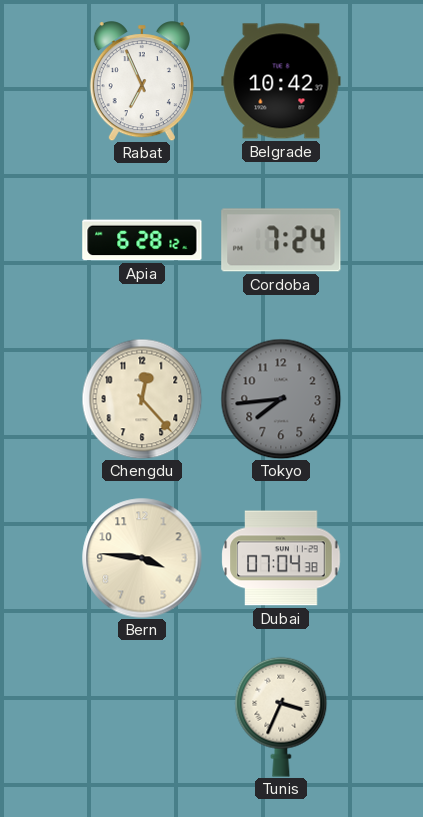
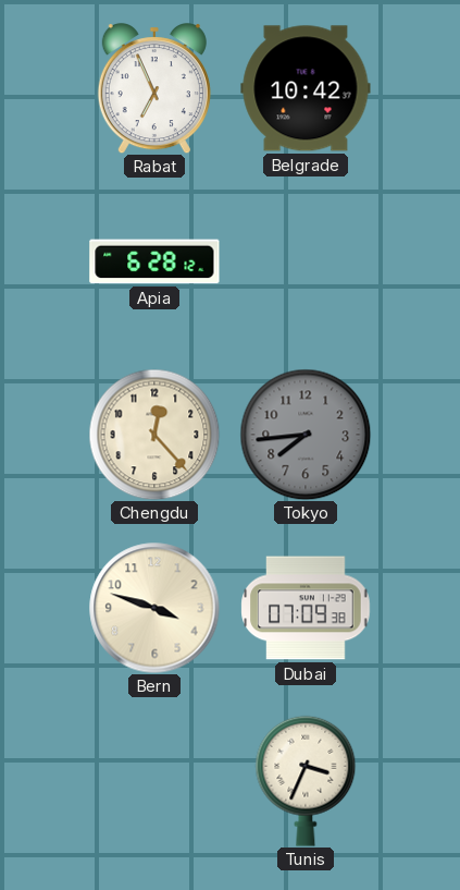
Cordoba: 7:24 -> none (281, 240)
Bern: 3:46 -> 3:48 (154, 608)
Dubai: 07:04 -> 07:09 (306, 608)
